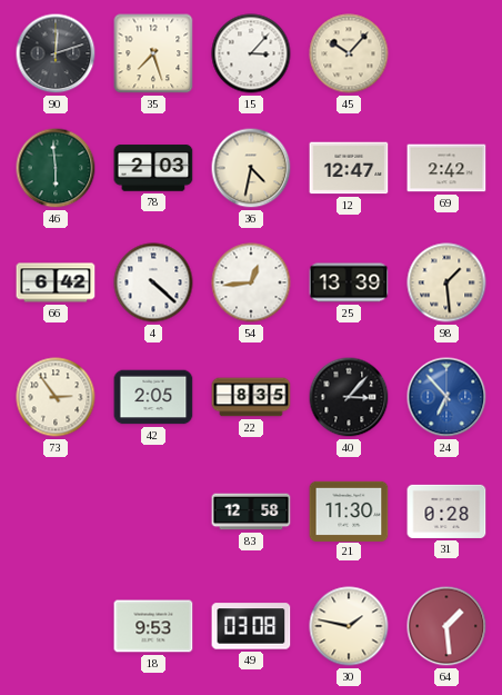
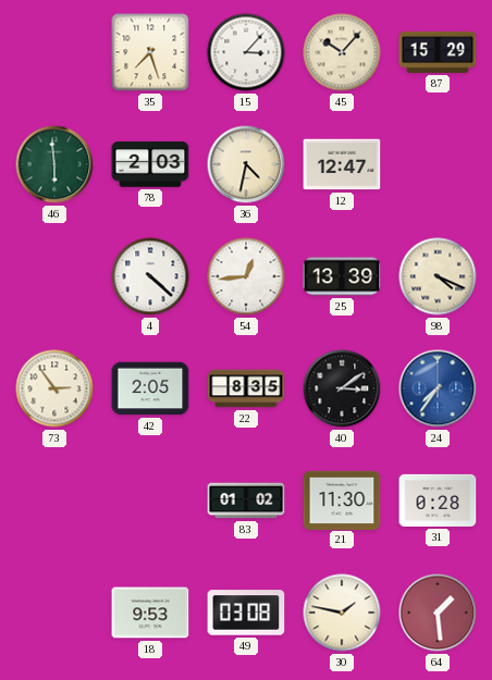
90: 12:12 -> none (56, 53)
87: none -> 15:29 (438, 52)
69: 2:42 -> none (446, 168)
66: 6:42 -> none (56, 282)
98: 1:29 -> 4:19 (438, 276)
40: 3:07 -> 3:09 (342, 388)
24: 6:53 -> 7:36 (438, 388)
83: 12:58 -> 01:02 (246, 500)
